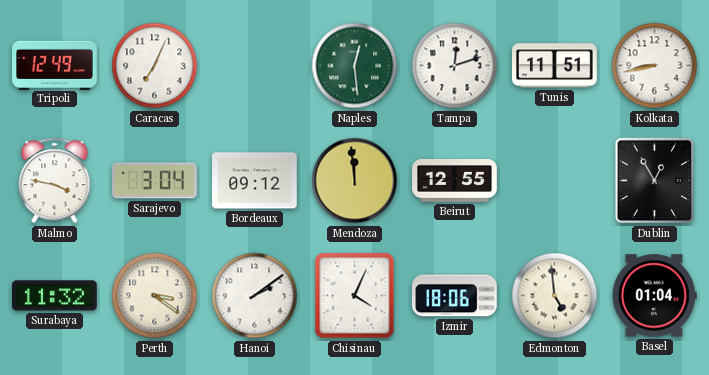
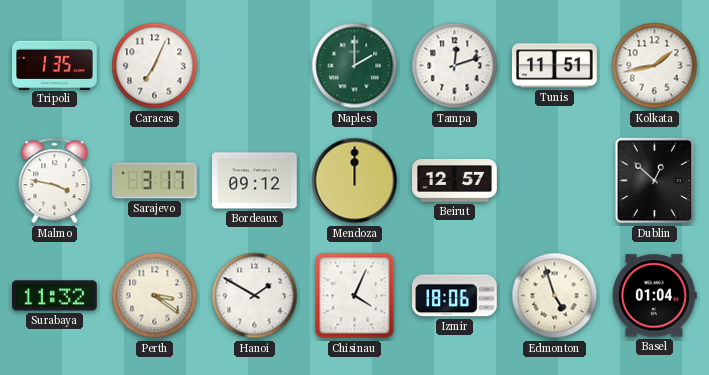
Tripoli: 12:49 -> 1:35 (55, 65)
Naples: 12:29 -> 2:00 (355, 66)
Kolkata: 8:43 -> 1:43 (655, 66)
Sarajevo: 3:04 -> 3:17 (155, 181)
Mendoza: 11:59 -> 12:00 (355, 181)
Beirut: 12:55 -> 12:57 (455, 181)
Dublin: 12:55 -> 12:52 (655, 181)
Hanoi: 2:09 -> 1:50 (255, 296)
Edmonton: 4:59 -> 4:57 (555, 296)
